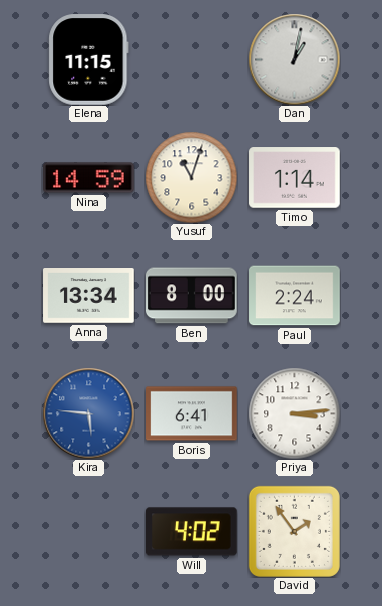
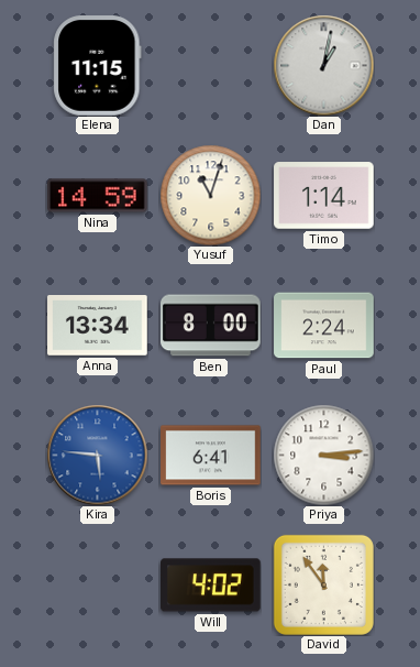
David: 1:54 -> 11:54 (323, 584)
